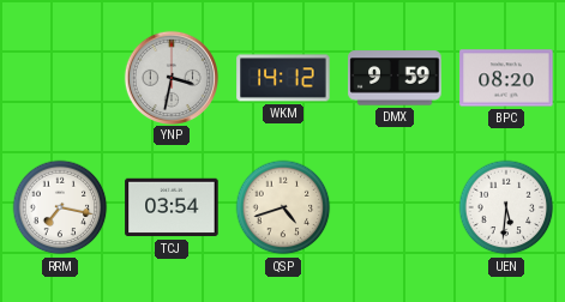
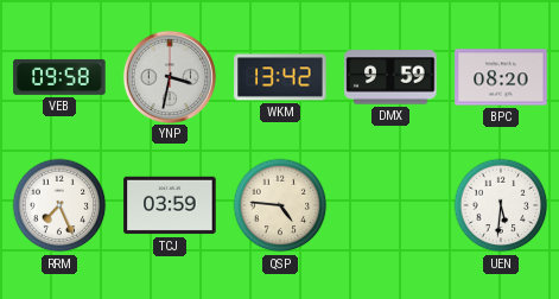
VEB: none -> 09:58 (59, 77)
WKM: 14:12 -> 13:42 (280, 77)
RRM: 7:17 -> 7:26 (59, 205)
TCJ: 03:54 -> 03:59 (170, 205)
QSP: 4:42 -> 4:46 (280, 205)
